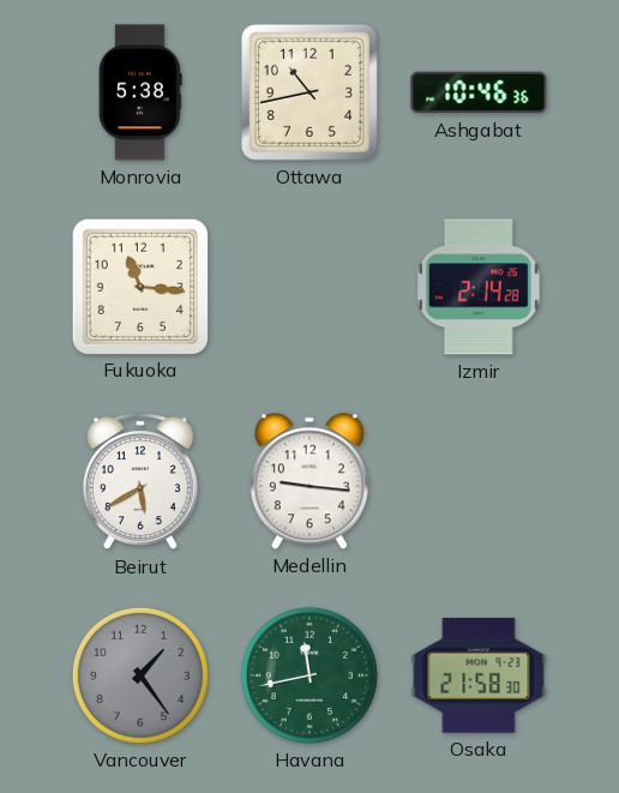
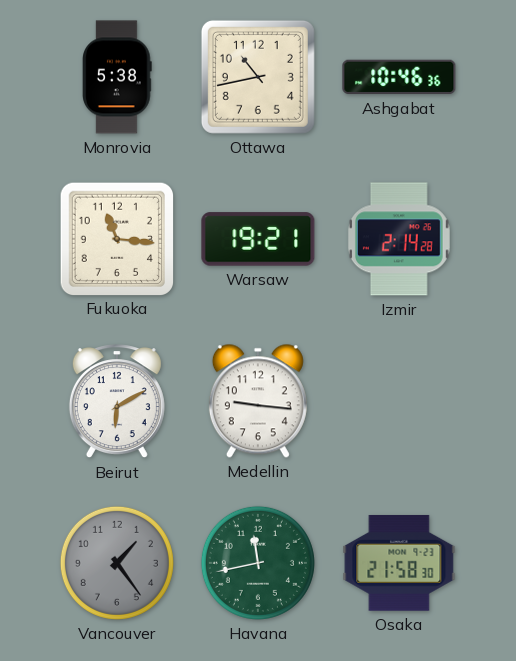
Warsaw: none -> 19:21 (258, 239)
Beirut: 5:40 -> 6:10 (117, 402)
